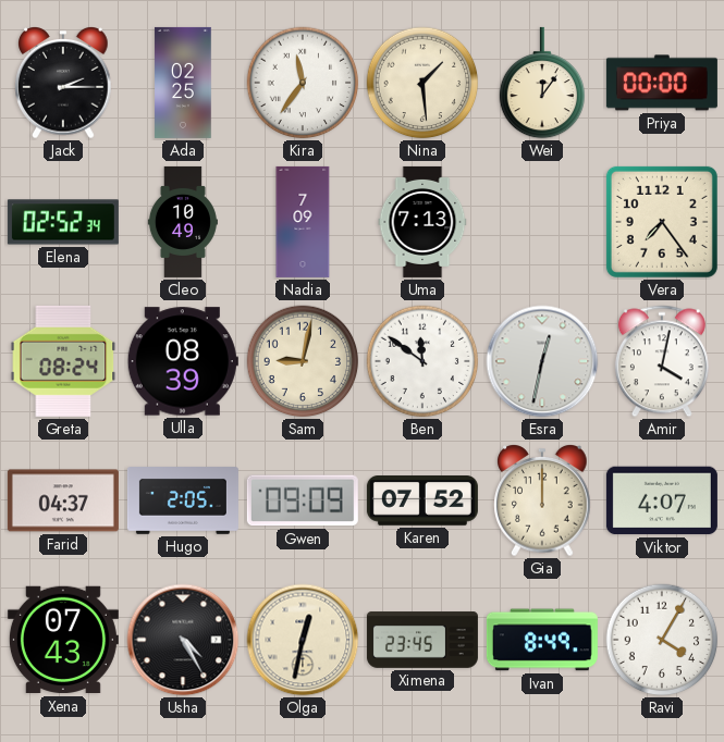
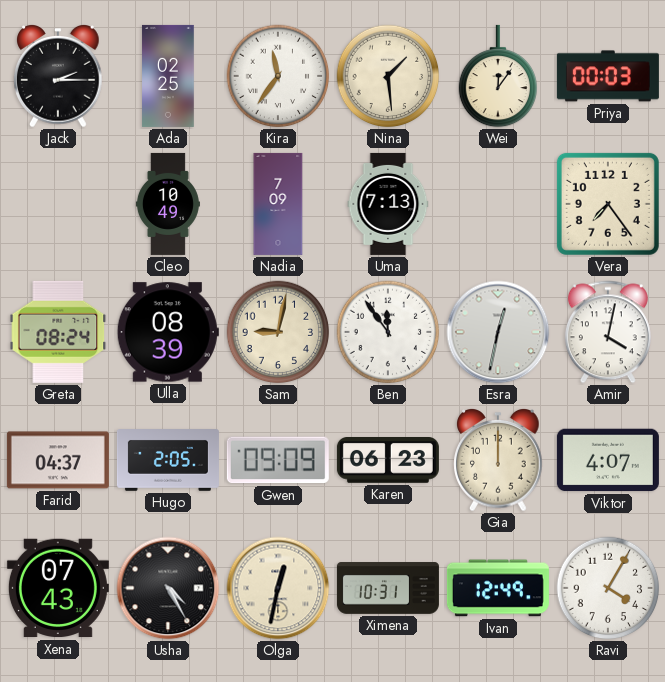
Priya: 00:00 -> 00:03 (608, 76)
Elena: 02:52 -> none (63, 222)
Ben: 11:51 -> 11:54 (388, 332)
Karen: 07:52 -> 06:23 (388, 461)
Ximena: 23:45 -> 10:31 (388, 588)
Ivan: 8:49 -> 12:49 (498, 588)
